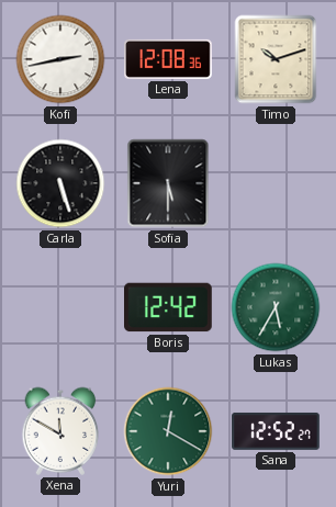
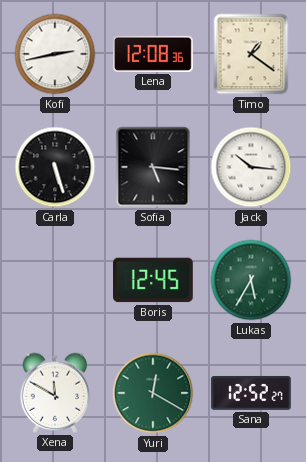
Timo: 10:12 -> 1:21 (251, 54)
Sofia: 5:30 -> 5:16 (153, 167)
Jack: none -> 10:16 (251, 167)
Boris: 12:42 -> 12:45 (154, 280)
